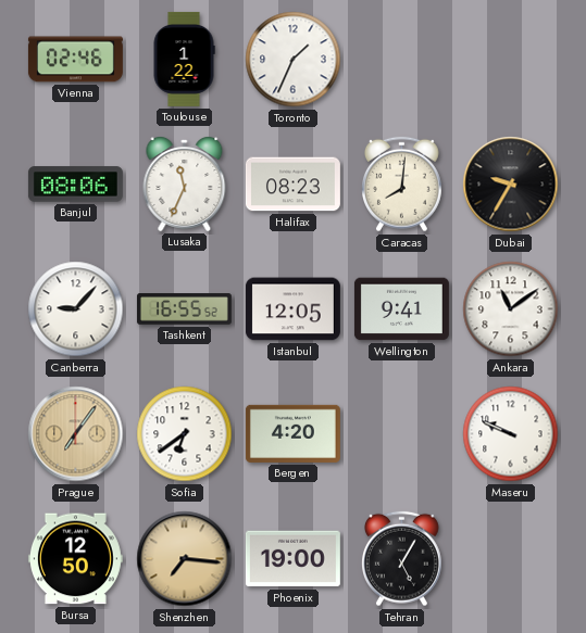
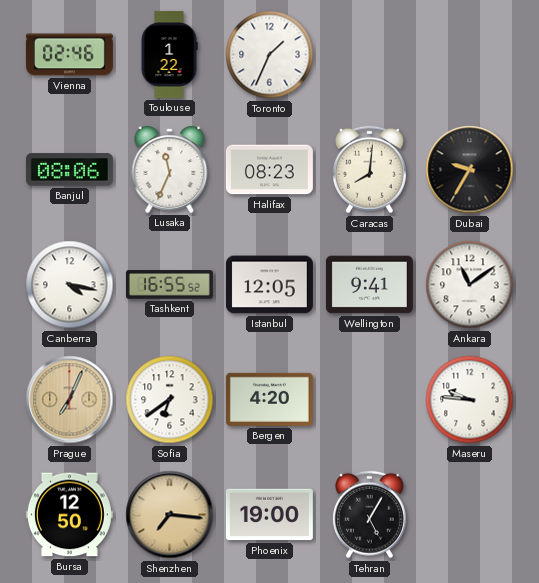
Canberra: 9:07 -> 4:17 (70, 285)
Prague: 7:06 -> 7:04 (70, 400)
Maseru: 9:49 -> 9:46 (470, 400)
